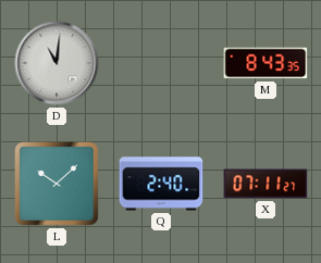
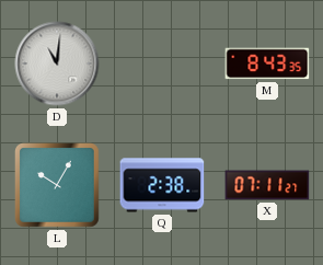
L: 10:08 -> 10:05 (57, 185)
Q: 2:40 -> 2:38 (162, 185)
